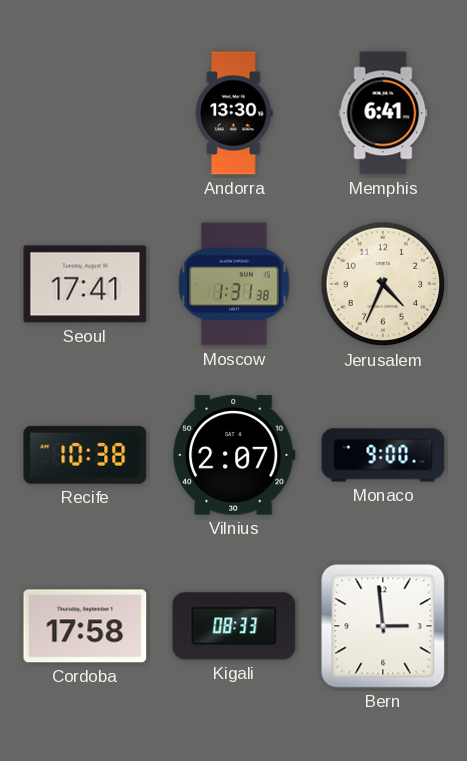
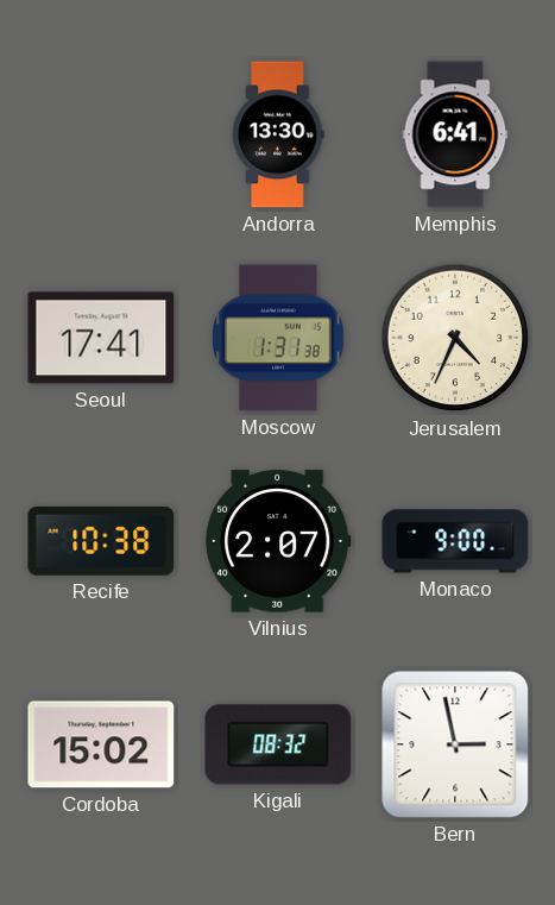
Cordoba: 17:58 -> 15:02 (101, 744)
Kigali: 08:33 -> 08:32 (278, 744)
Bern: 2:59 -> 2:58 (455, 744)
